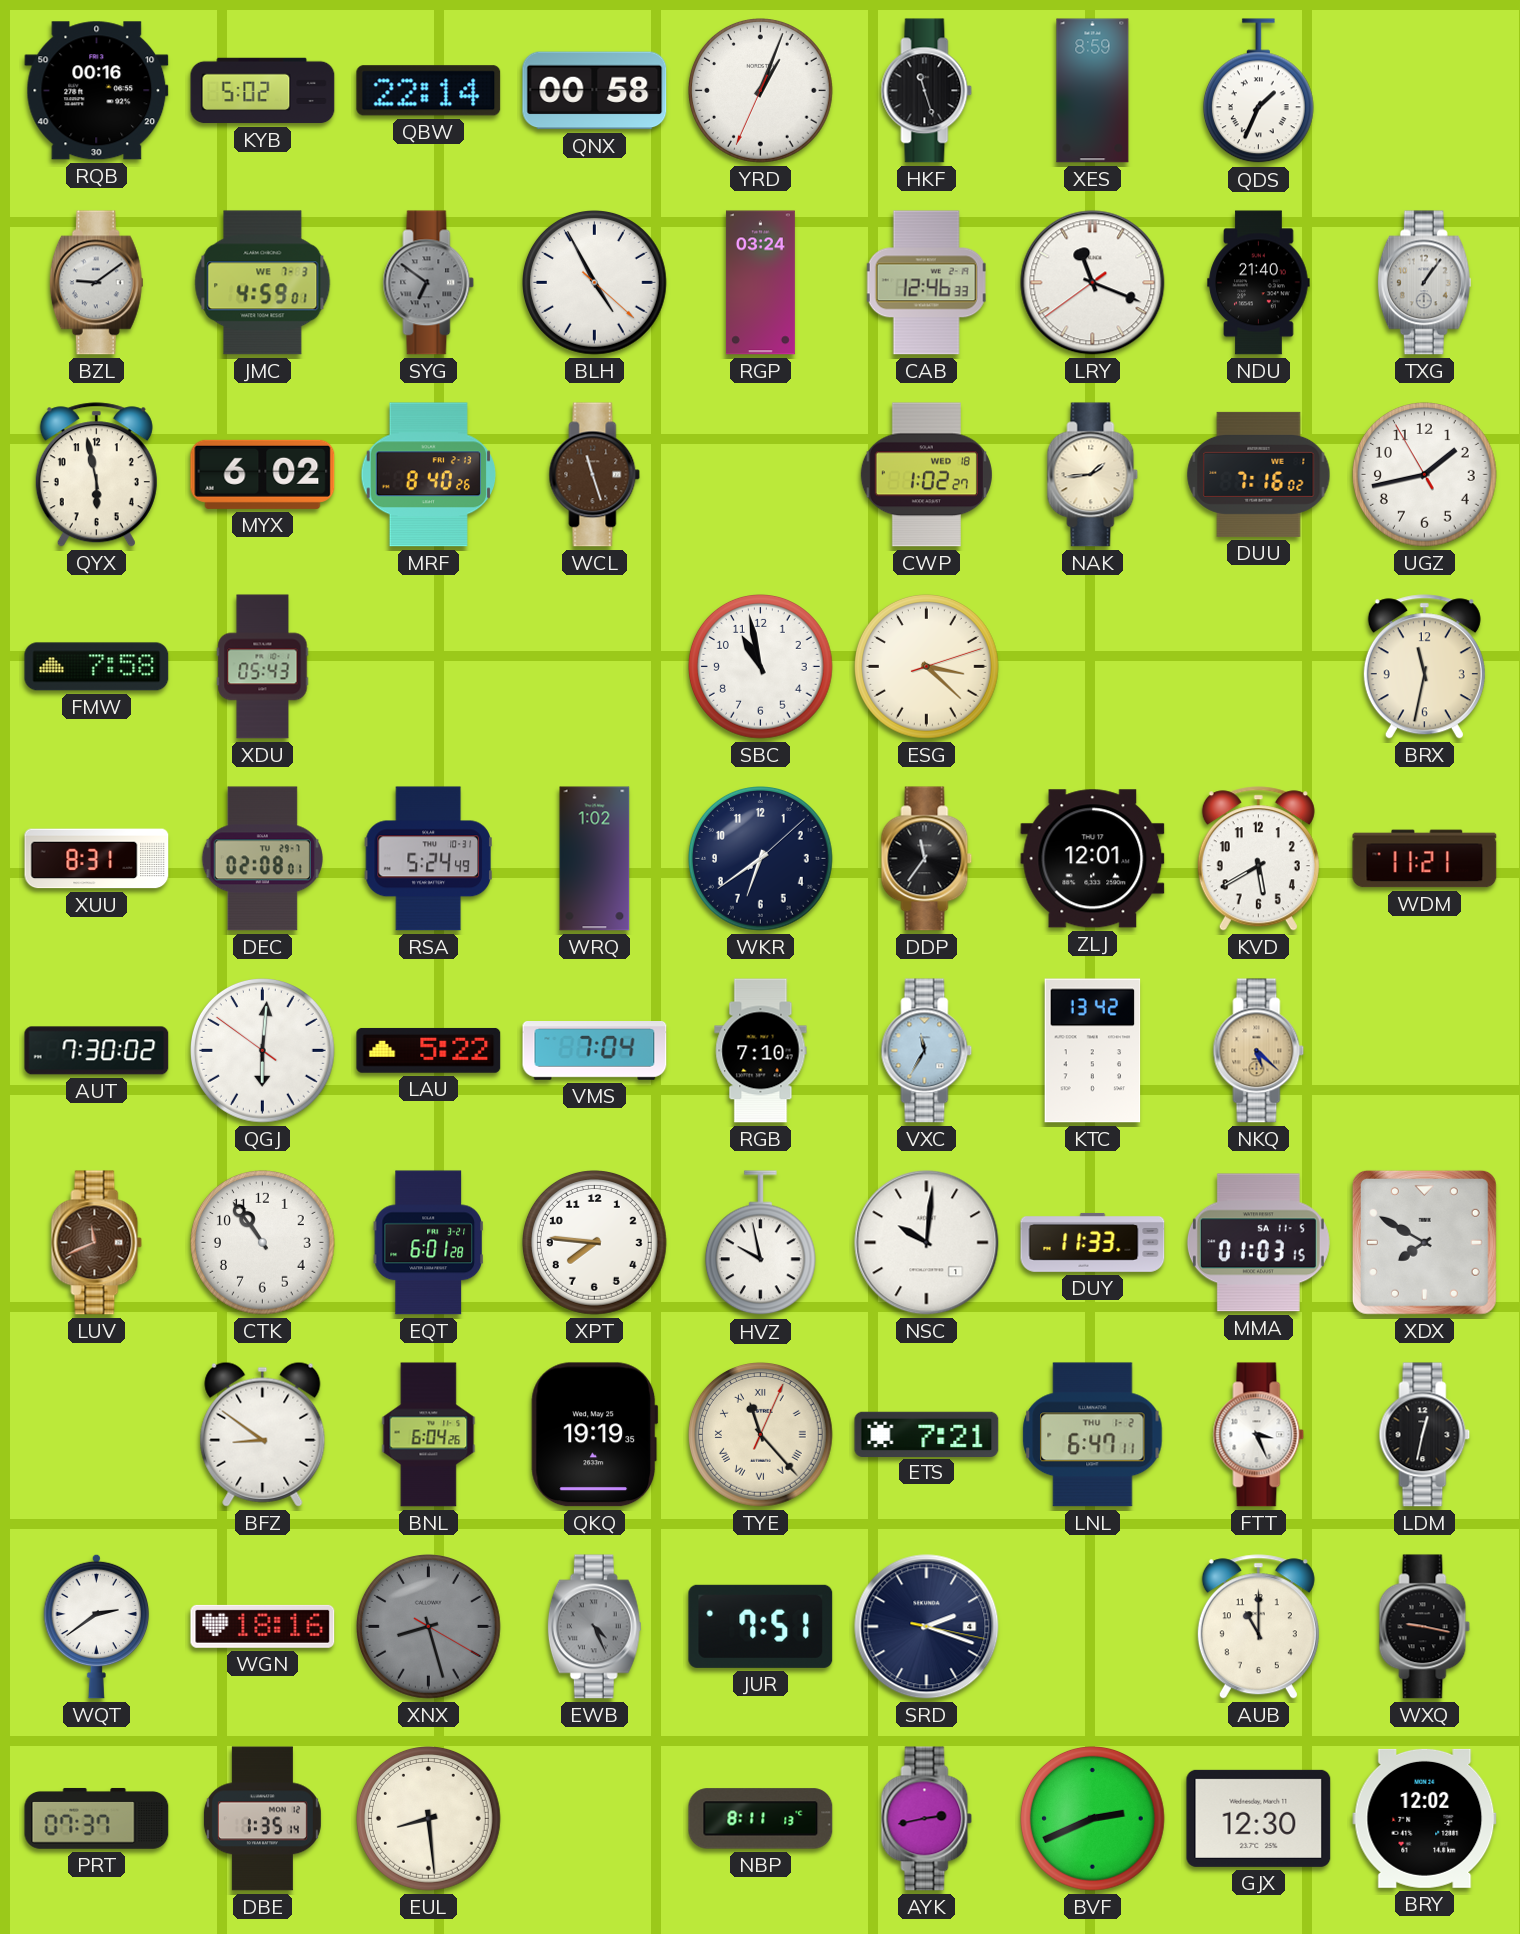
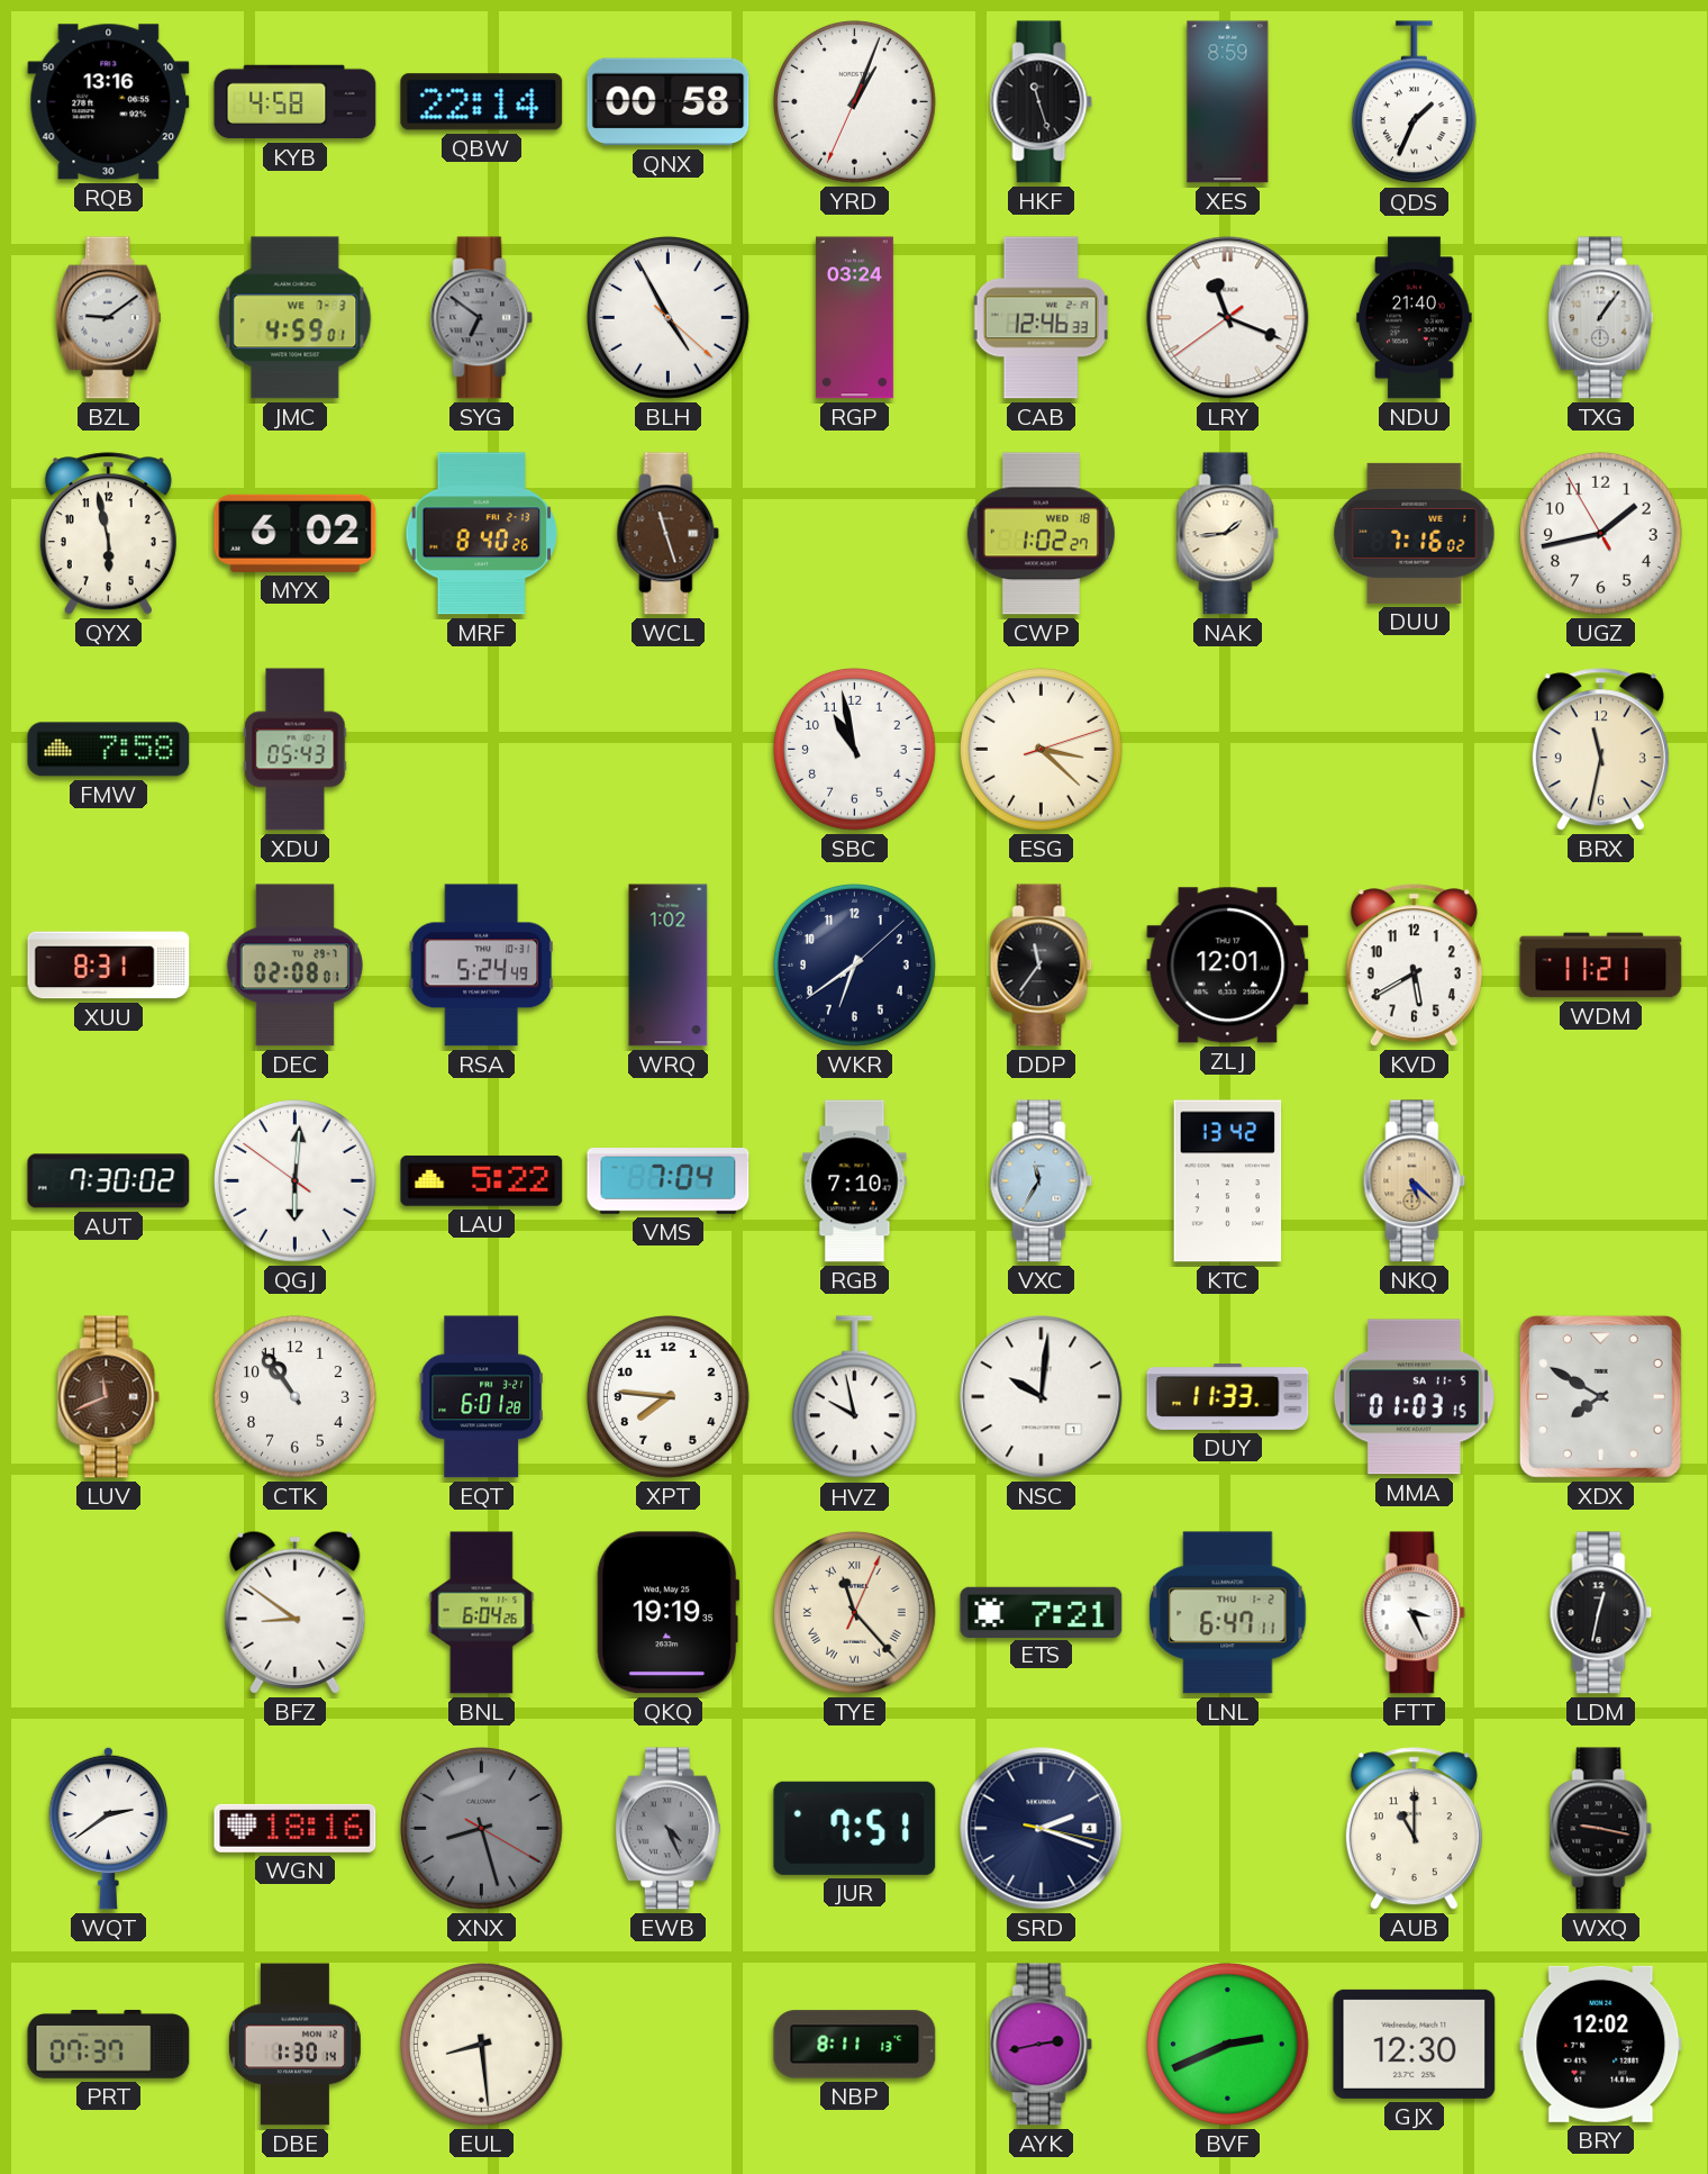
RQB: 00:16 -> 13:16 (109, 102)
KYB: 5:02 -> 4:58 (296, 102)
DBE: 1:35 -> 1:30 (294, 2045)
